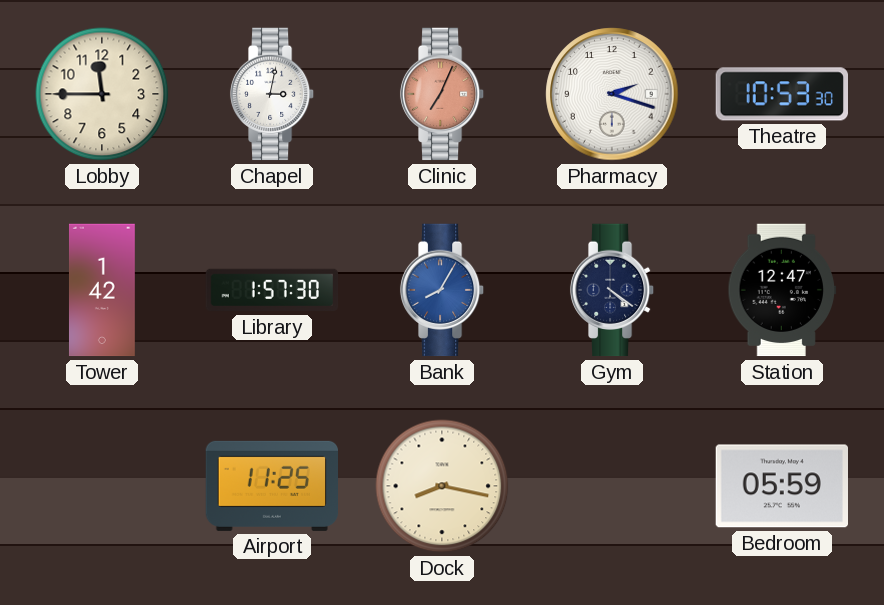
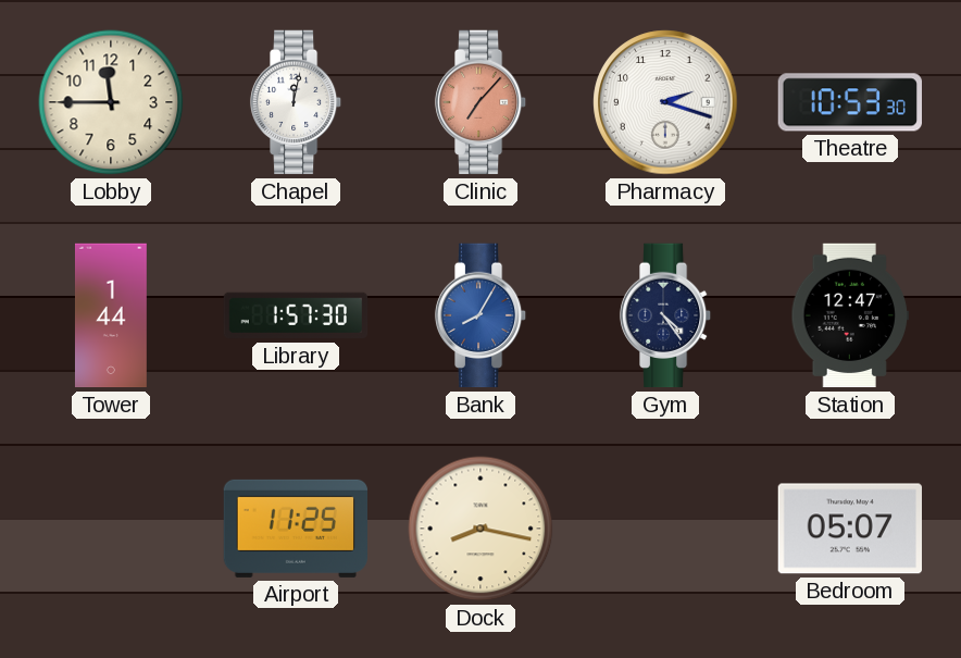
Chapel: 3:02 -> 12:02 (296, 102)
Clinic: 7:04 -> 7:07 (480, 102)
Tower: 1:42 -> 1:44 (111, 315)
Gym: 4:21 -> 4:24 (665, 315)
Bedroom: 05:59 -> 05:07 (849, 529)
